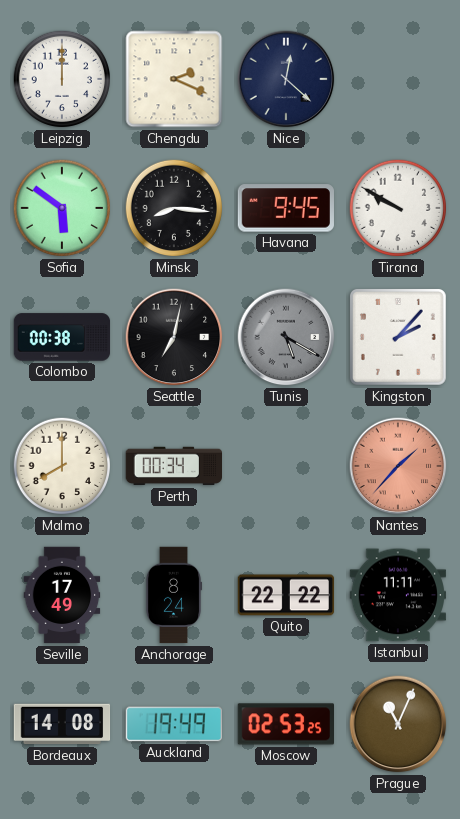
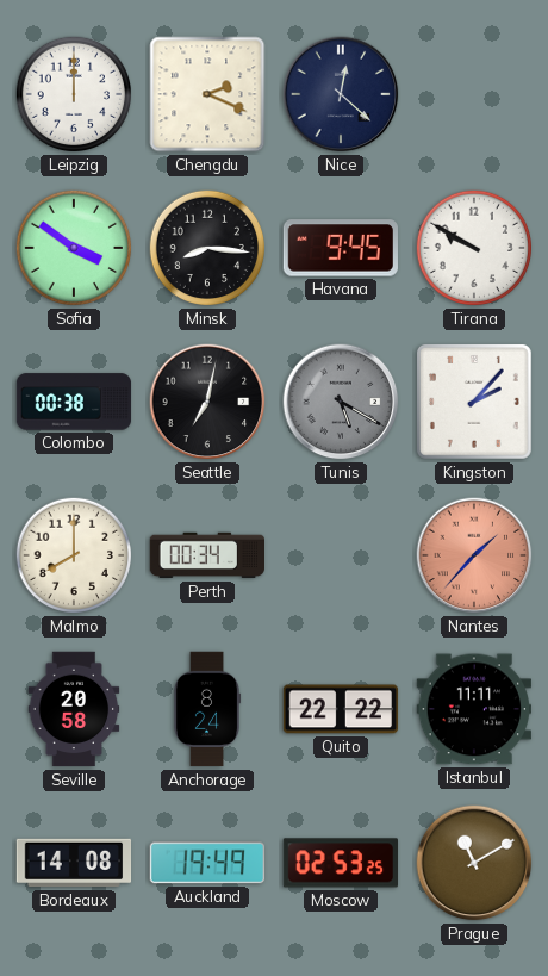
Sofia: 5:51 -> 3:51 (74, 248)
Seville: 17:49 -> 20:58 (74, 709)
Prague: 11:04 -> 11:10 (474, 863)
